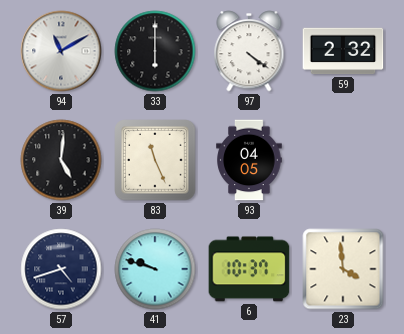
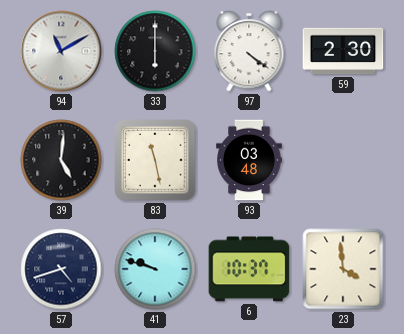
59: 2:32 -> 2:30 (343, 51)
83: 11:26 -> 11:28 (155, 160)
93: 04:05 -> 03:48 (249, 160)
